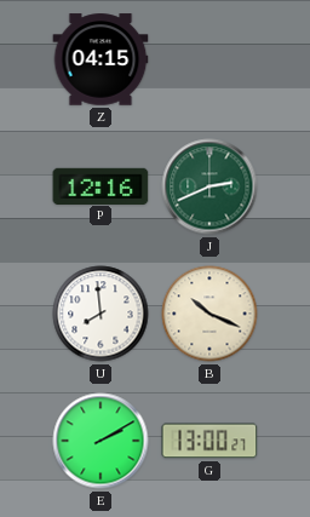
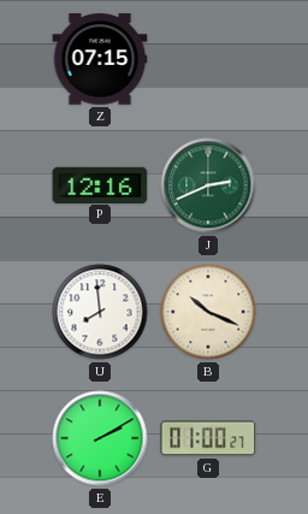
Z: 04:15 -> 07:15 (100, 59)
G: 13:00 -> 01:00 (208, 438)
